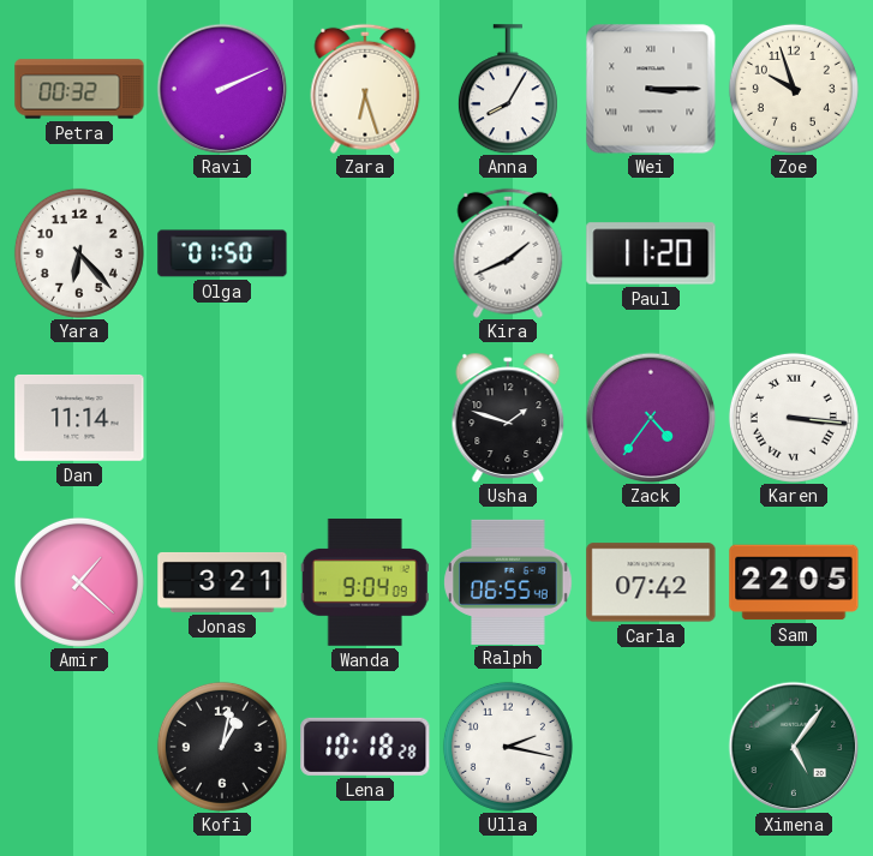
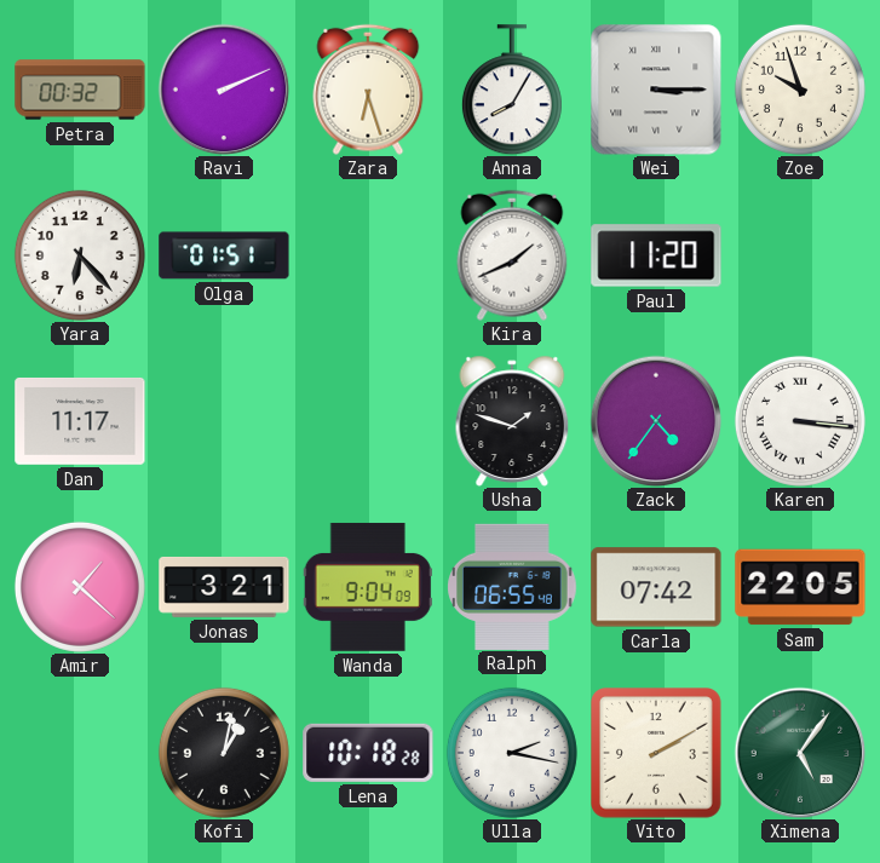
Olga: 01:50 -> 01:51 (224, 255)
Dan: 11:14 -> 11:17 (80, 421)
Vito: none -> 2:10 (657, 754)
